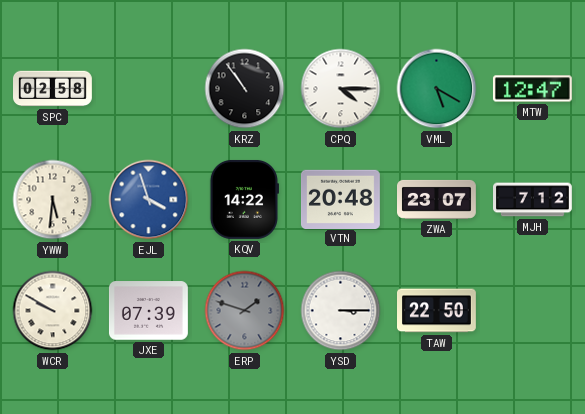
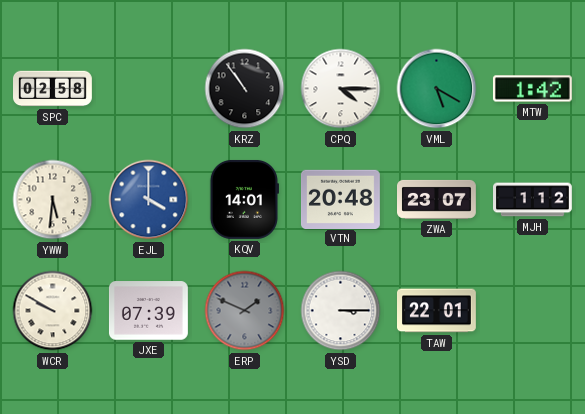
MTW: 12:47 -> 1:42 (532, 89)
EJL: 3:57 -> 4:00 (149, 200)
KQV: 14:22 -> 14:01 (243, 199)
MJH: 7:12 -> 1:12 (533, 200)
ERP: 1:48 -> 1:49 (245, 311)
TAW: 22:50 -> 22:01 (437, 311)
